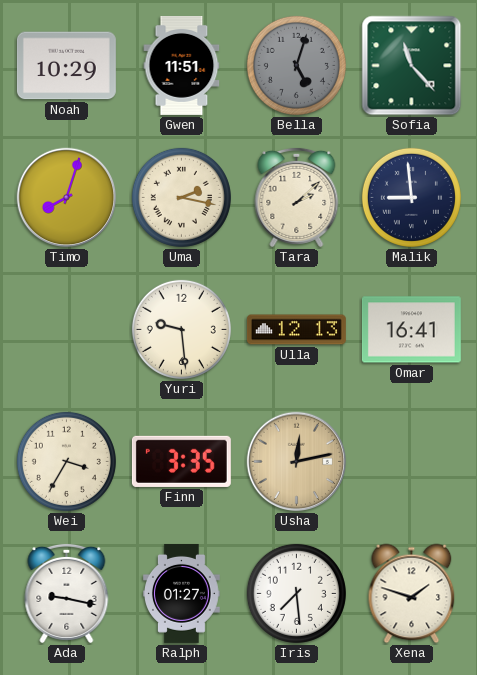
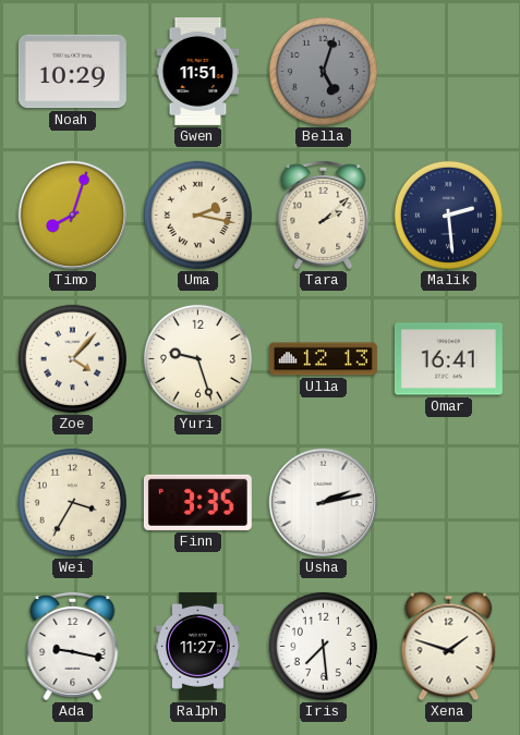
Sofia: 11:23 -> none (412, 66)
Malik: 8:59 -> 2:29 (448, 215)
Zoe: none -> 4:07 (72, 358)
Yuri: 9:29 -> 9:27 (197, 358)
Usha: 12:13 -> 2:13 (324, 503)
Usha dial: champagne -> white (324, 503)
Ralph: 01:27 -> 11:27 (198, 646)
